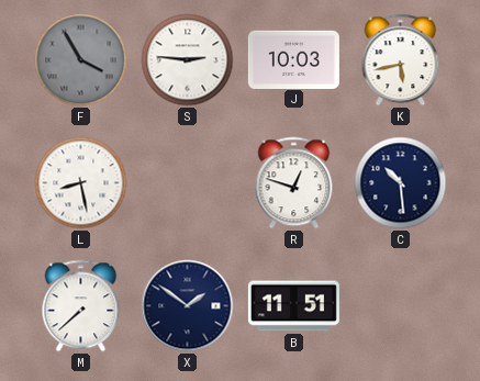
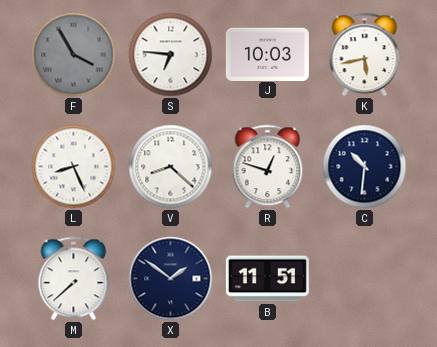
S: 2:46 -> 6:46 (171, 55)
L: 8:28 -> 8:26 (74, 167)
V: none -> 8:22 (171, 167)
C: 10:29 -> 10:31 (365, 167)
